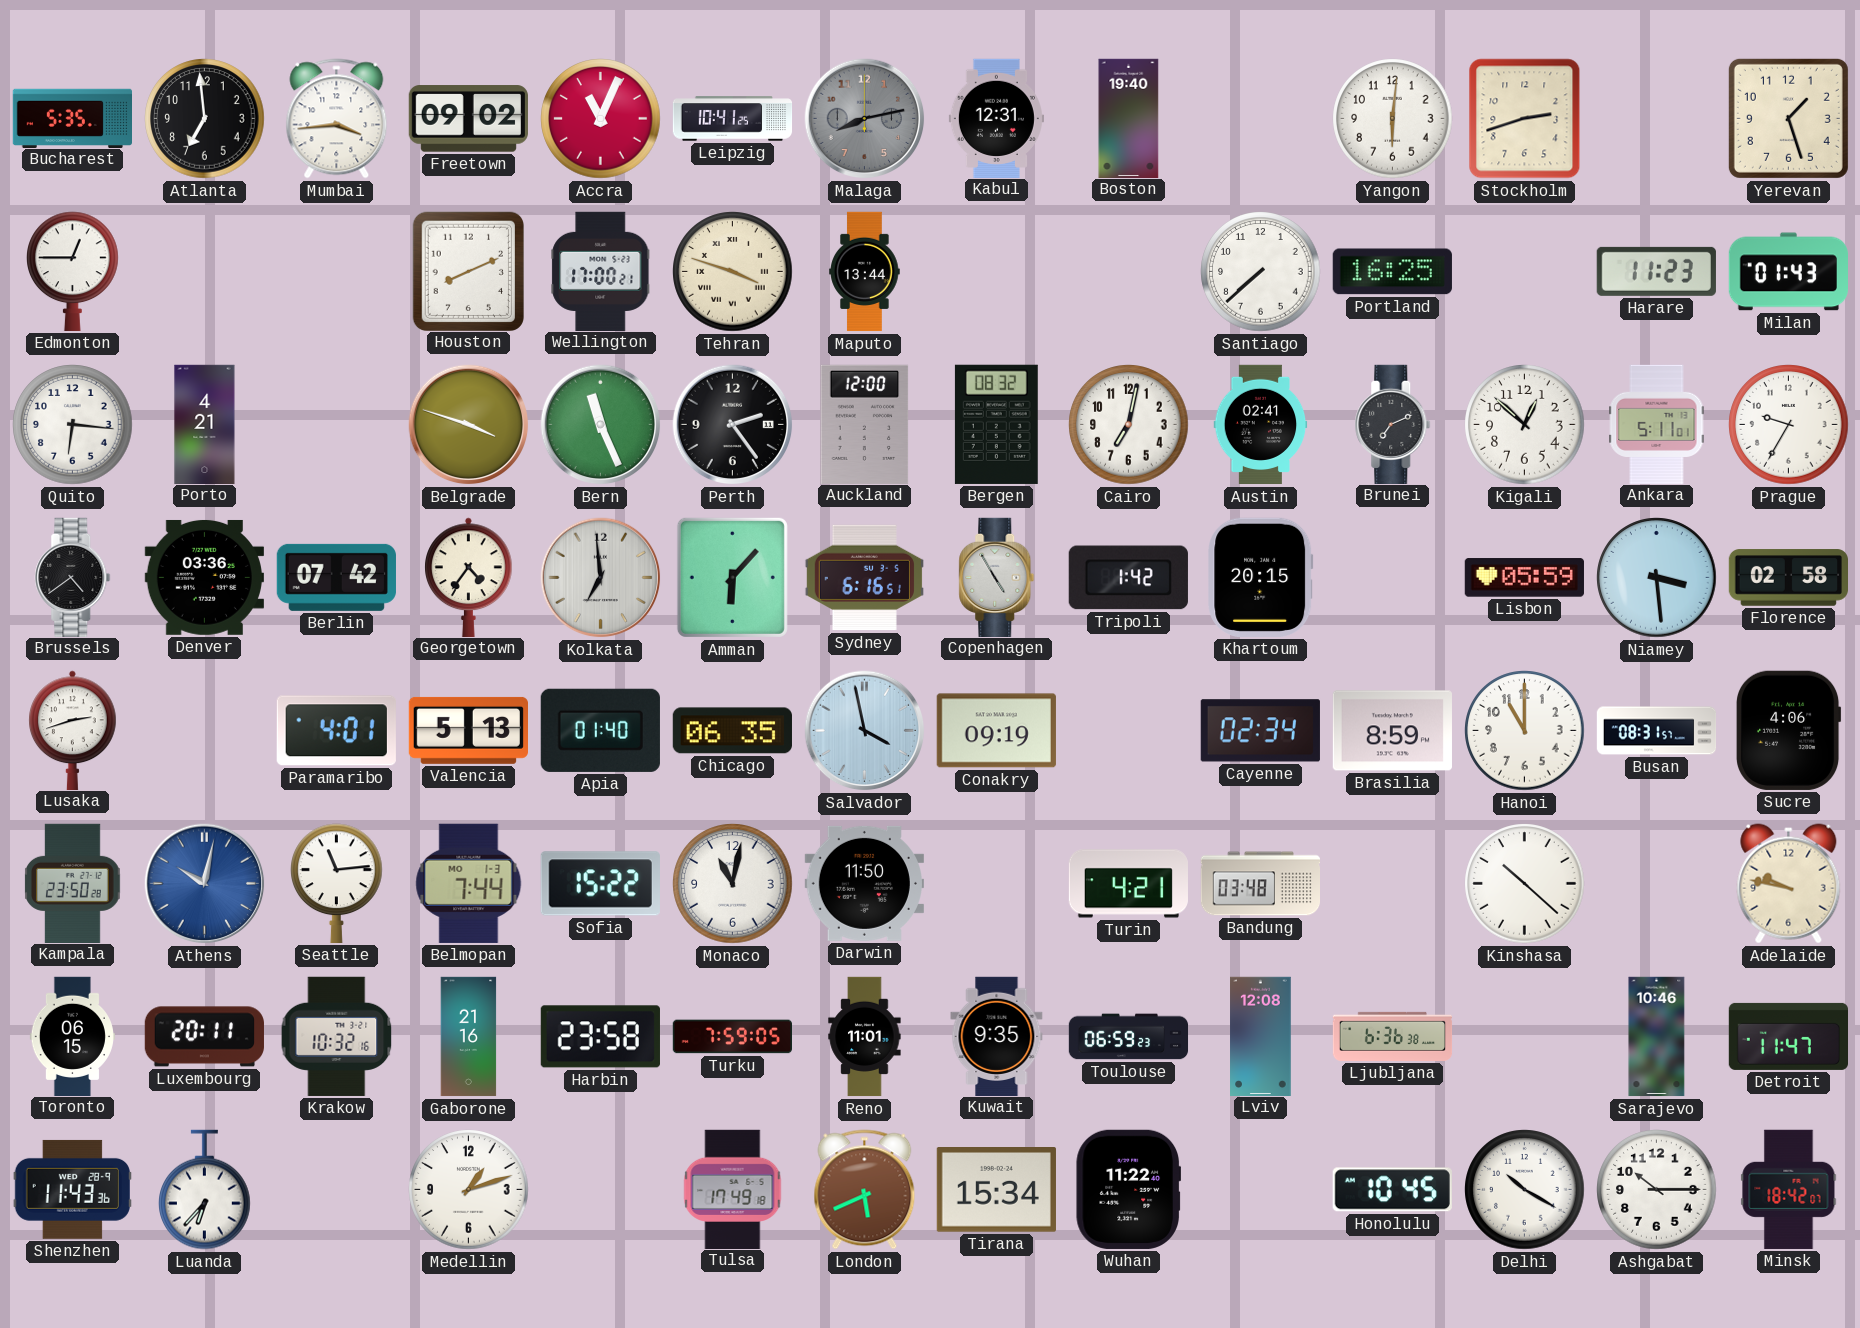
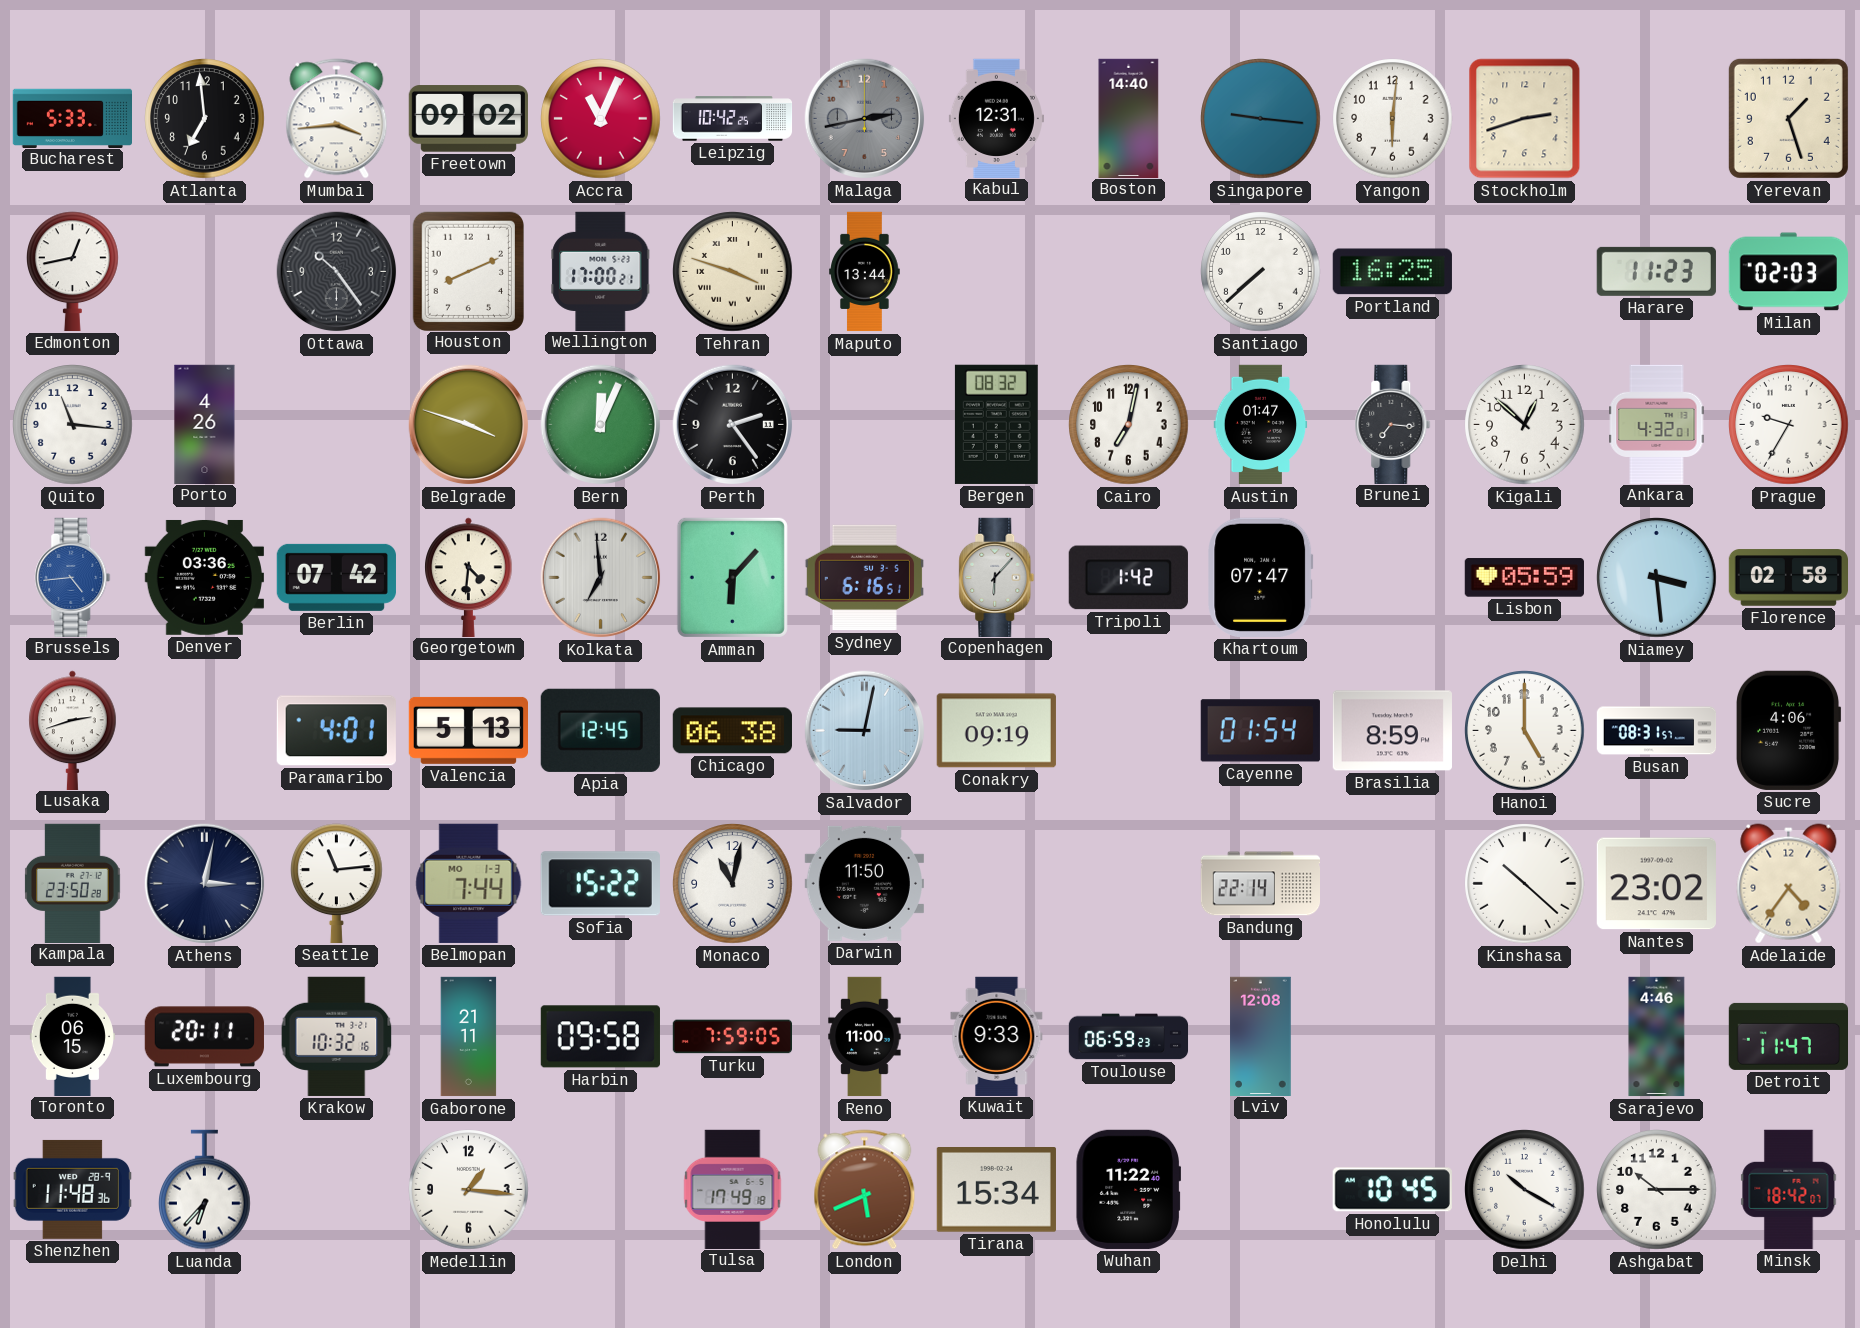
Bucharest: 5:35 -> 5:33 (72, 118)
Leipzig: 10:41 -> 10:42 (733, 119)
Malaga: 8:13 -> 2:43 (865, 119)
Boston: 19:40 -> 14:40 (1129, 118)
Singapore: none -> 9:16 (1261, 119)
Edmonton: 12:45 -> 12:43 (73, 271)
Ottawa: none -> 10:24 (337, 272)
Milan: 01:43 -> 02:03 (1788, 272)
Quito: 6:16 -> 11:16 (73, 425)
Porto: 4:21 -> 4:26 (205, 424)
Bern: 11:26 -> 12:04 (601, 425)
Auckland: 12:00 -> none (865, 424)
Austin: 02:41 -> 01:47 (1261, 425)
Brunei: 7:11 -> 7:16 (1393, 424)
Ankara: 5:11 -> 4:32 (1657, 424)
Brussels: 4:39 -> 4:44 (73, 577)
Brussels dial: black -> blue (73, 577)
Georgetown: 4:36 -> 4:31 (469, 577)
Copenhagen: 4:55 -> 6:07 (997, 577)
Khartoum: 20:15 -> 07:47 (1261, 577)
Apia: 01:40 -> 12:45 (600, 730)
Chicago: 06:35 -> 06:38 (732, 731)
Salvador: 3:58 -> 9:02 (865, 731)
Cayenne: 02:34 -> 01:54 (1260, 731)
Hanoi: 11:00 -> 5:00 (1525, 731)
Athens: 10:02 -> 3:02 (205, 884)
Athens dial: blue -> navy (205, 884)
Turin: 4:21 -> none (1128, 884)
Bandung: 03:48 -> 22:14 (1260, 884)
Nantes: none -> 23:02 (1656, 884)
Adelaide: 9:47 -> 4:36 (1789, 884)
Gaborone: 21:16 -> 21:11 (469, 1037)
Harbin: 23:58 -> 09:58 (600, 1037)
Reno: 11:01 -> 11:00 (865, 1037)
Kuwait: 9:35 -> 9:33 (997, 1036)
Ljubljana: 6:36 -> none (1393, 1036)
Sarajevo: 10:46 -> 4:46 (1657, 1037)
Shenzhen: 11:43 -> 11:48 (72, 1189)
Medellin: 1:12 -> 1:16 (469, 1190)
